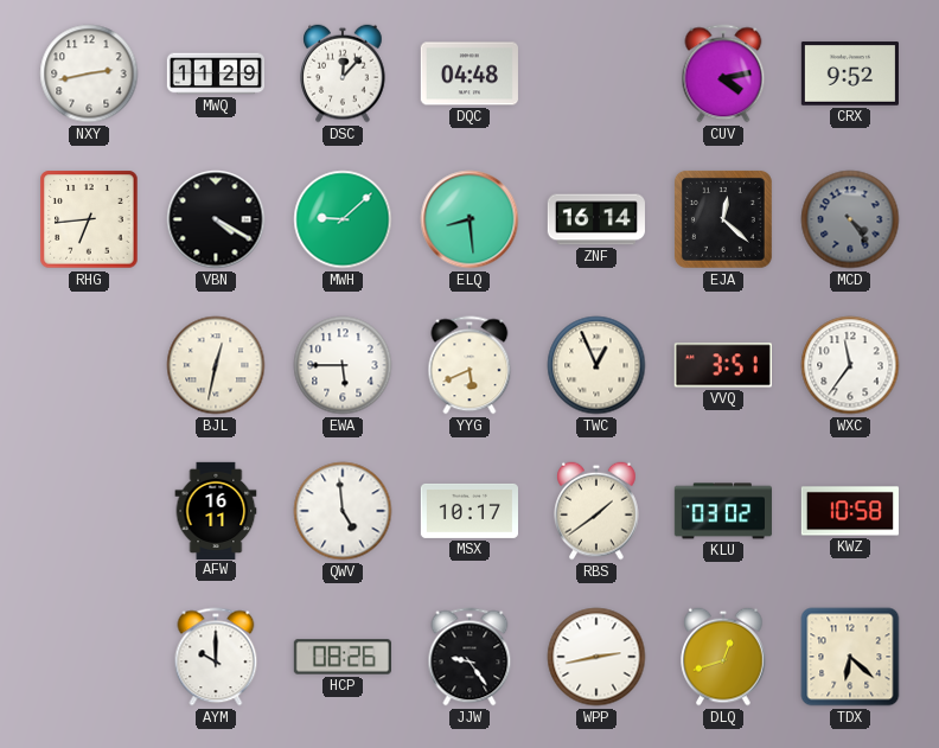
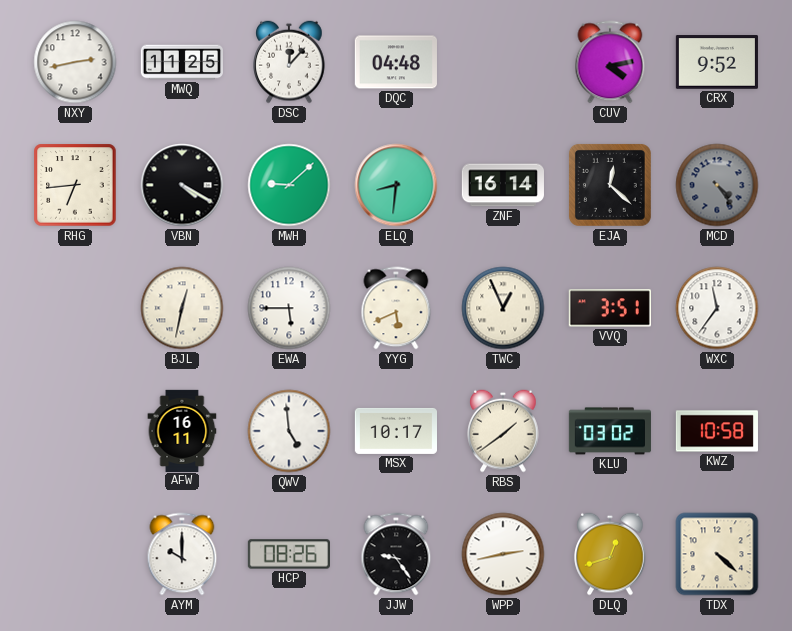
MWQ: 11:29 -> 11:25 (181, 62)
ELQ: 8:29 -> 8:31 (396, 185)
TDX: 6:22 -> 4:22 (717, 554)
